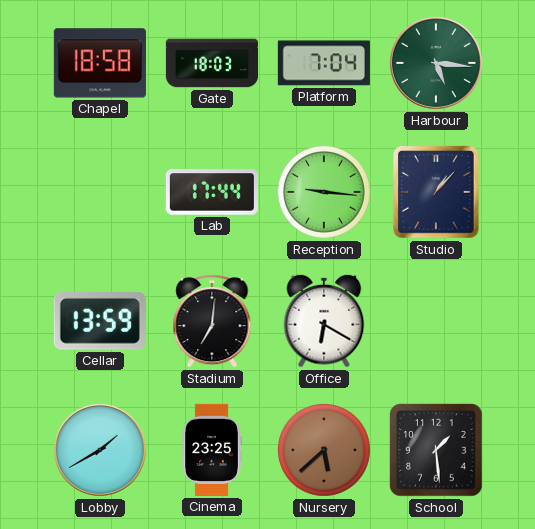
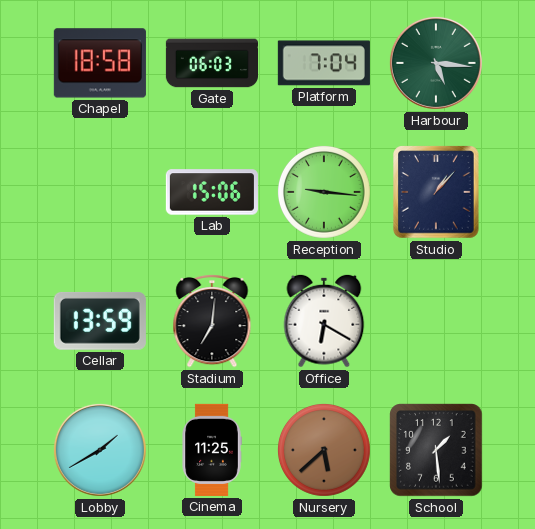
Gate: 18:03 -> 06:03 (211, 63)
Lab: 17:44 -> 15:06 (212, 192)
Cinema: 23:25 -> 11:25 (212, 450)
